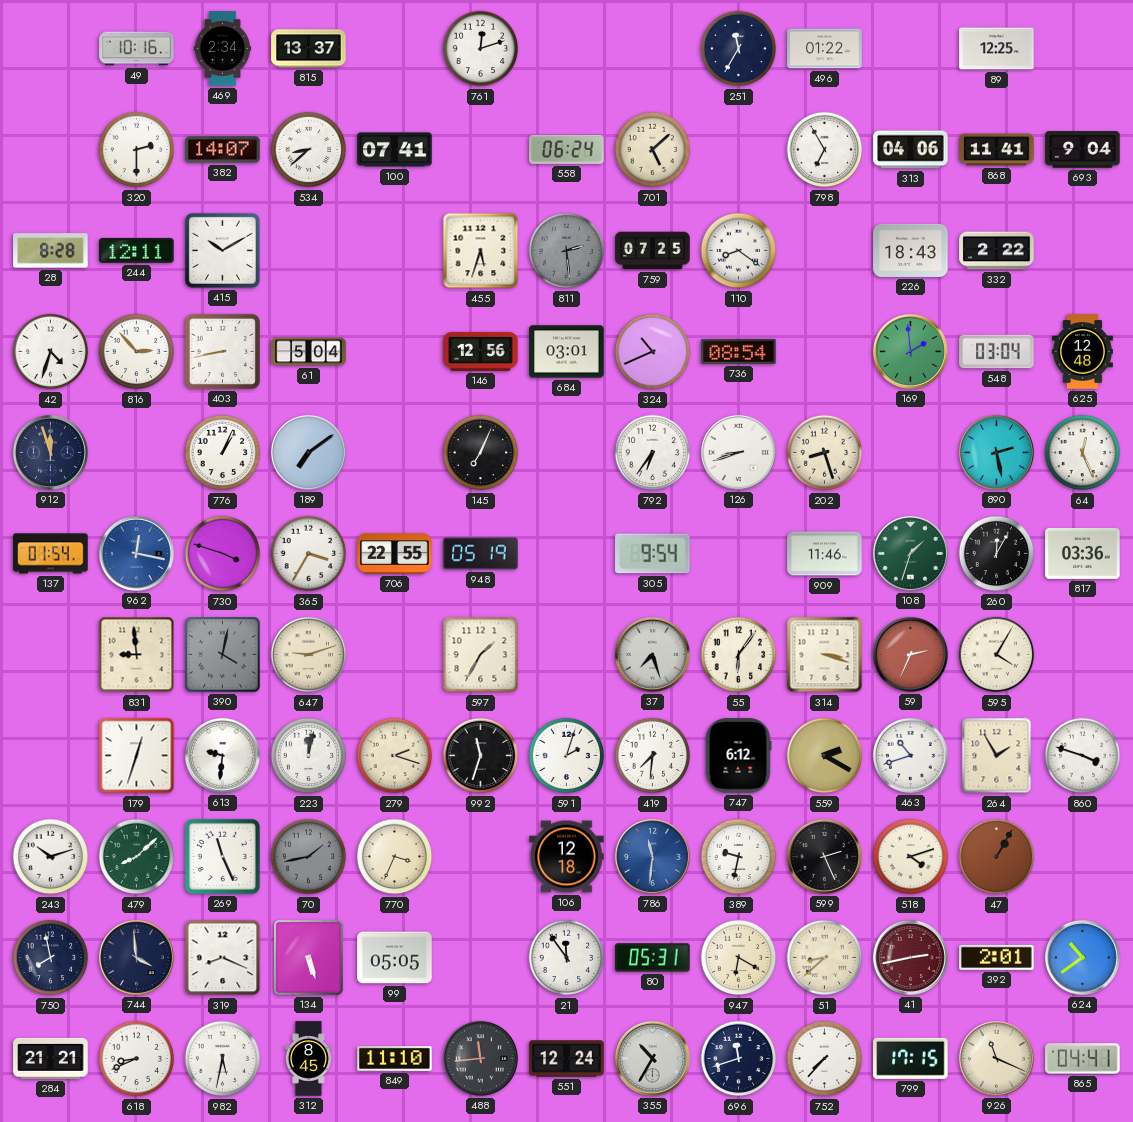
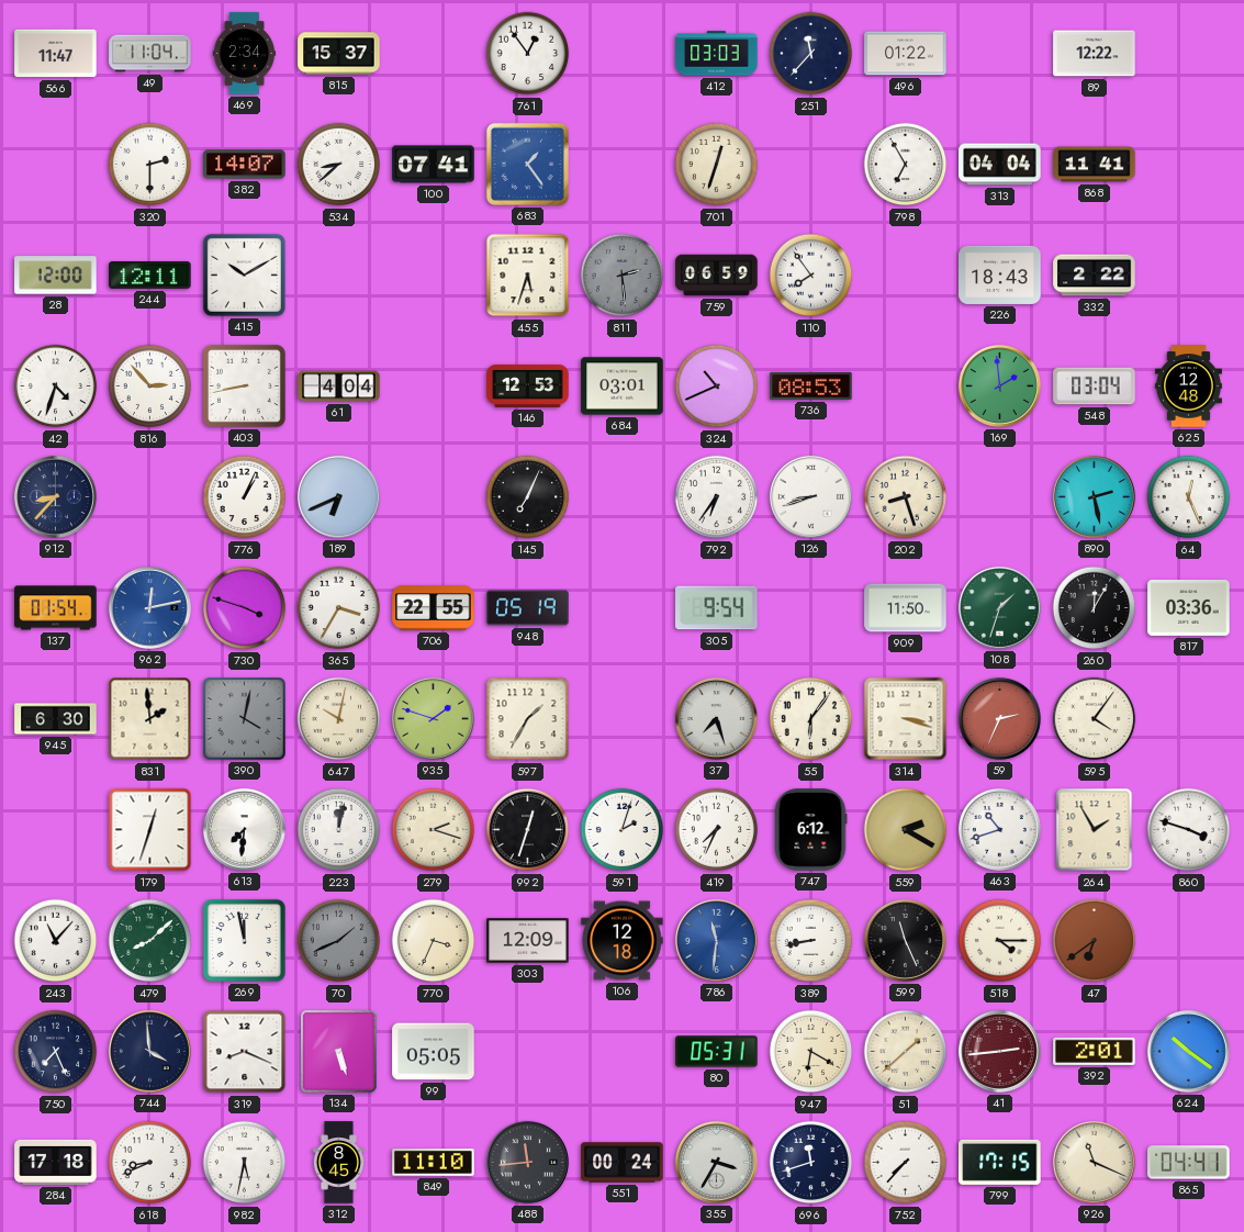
566: none -> 11:47 (56, 54)
49: 10:16 -> 11:04 (150, 54)
815: 13:37 -> 15:37 (339, 54)
761: 12:12 -> 12:54 (528, 54)
412: none -> 03:03 (717, 54)
251: 11:35 -> 11:37 (811, 54)
89: 12:25 -> 12:22 (1095, 54)
683: none -> 1:24 (527, 164)
558: 06:24 -> none (567, 149)
701: 5:08 -> 12:33 (717, 165)
313: 04:06 -> 04:04 (1000, 165)
693: 9:04 -> none (1083, 150)
28: 8:28 -> 12:00 (56, 276)
759: 07:25 -> 06:59 (717, 276)
110: 8:21 -> 7:54 (811, 276)
61: 5:04 -> 4:04 (339, 387)
146: 12:56 -> 12:53 (528, 385)
736: 08:54 -> 08:53 (811, 385)
912: 11:57 -> 8:37 (55, 496)
189: 7:09 -> 6:41 (338, 496)
962: 12:17 -> 12:13 (149, 607)
909: 11:46 -> 11:50 (906, 608)
945: none -> 6:30 (56, 719)
831: 8:59 -> 1:59 (150, 719)
647: 9:12 -> 10:02 (339, 719)
935: none -> 1:48 (433, 718)
595: 4:05 -> 4:06 (1095, 719)
613: 9:31 -> 7:31 (244, 829)
992: 11:33 -> 12:33 (528, 830)
419: 7:31 -> 7:34 (717, 830)
243: 10:12 -> 11:07 (56, 941)
269: 11:26 -> 11:58 (244, 940)
70: 1:43 -> 1:41 (339, 941)
303: none -> 12:09 (528, 941)
389: 9:32 -> 8:43 (811, 941)
599: 2:26 -> 11:26 (905, 940)
518: 4:12 -> 4:15 (1000, 941)
47: 1:05 -> 6:39 (1095, 941)
750: 7:58 -> 7:26 (56, 1052)
21: 11:54 -> none (567, 958)
51: 8:38 -> 1:38 (906, 1052)
41: 2:43 -> 2:44 (999, 1051)
624: 10:39 -> 10:21 (1188, 1051)
284: 21:21 -> 17:18 (56, 1162)
551: 12:24 -> 00:24 (623, 1163)
355: 10:35 -> 3:35 (716, 1162)
